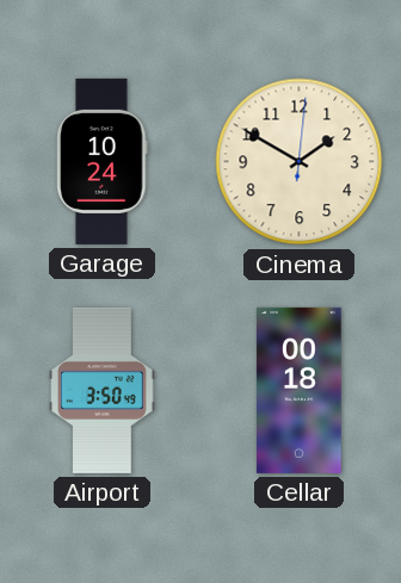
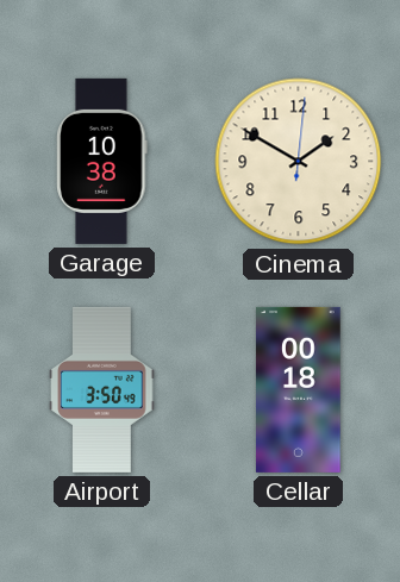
Garage: 10:24 -> 10:38 (102, 161)
